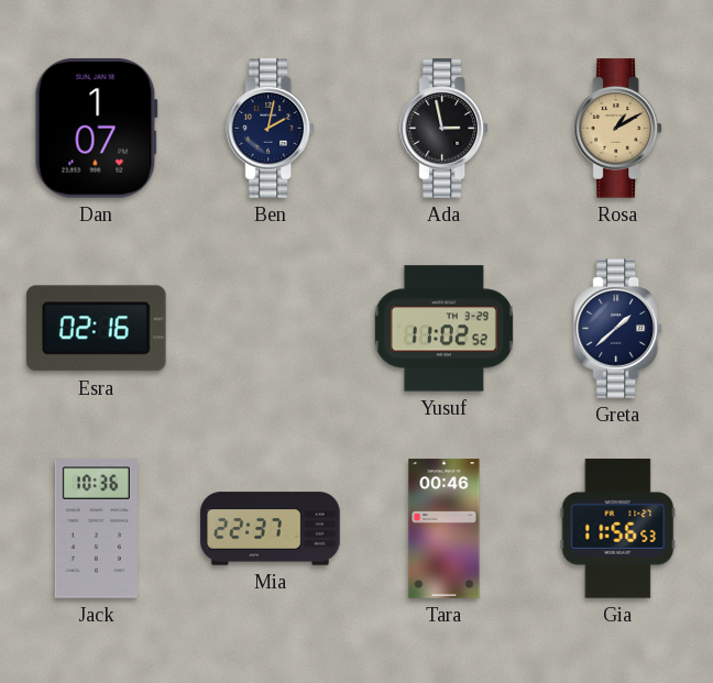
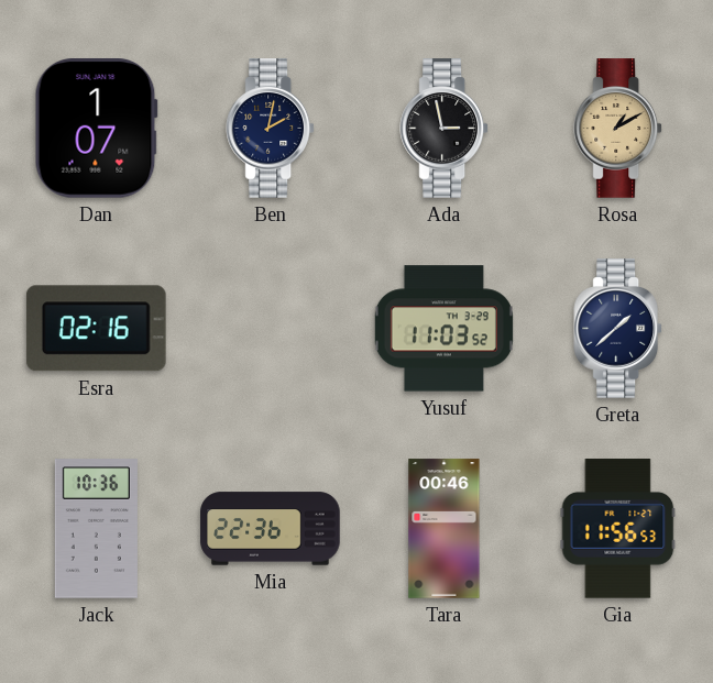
Yusuf: 11:02 -> 11:03 (443, 329)
Mia: 22:37 -> 22:36 (271, 529)
